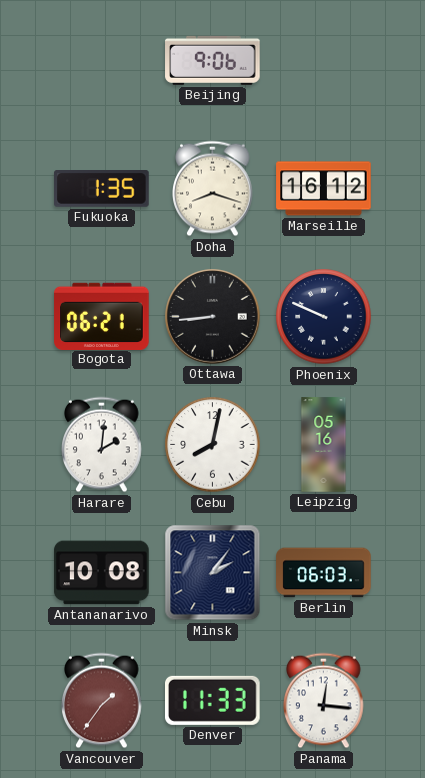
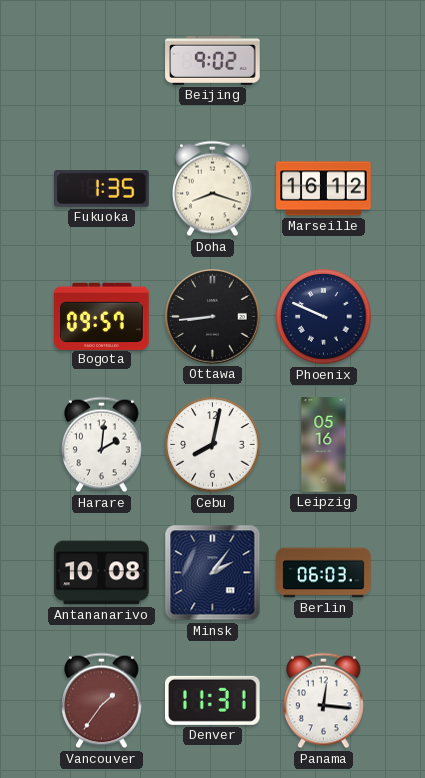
Beijing: 9:06 -> 9:02 (213, 60)
Bogota: 06:21 -> 09:57 (102, 316)
Denver: 11:33 -> 11:31 (213, 700)
